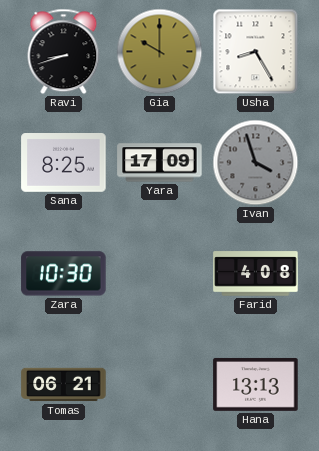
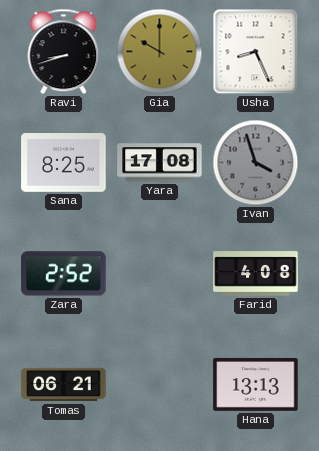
Usha: 8:25 -> 8:26 (256, 52)
Yara: 17:09 -> 17:08 (160, 163)
Zara: 10:30 -> 2:52 (64, 274)
